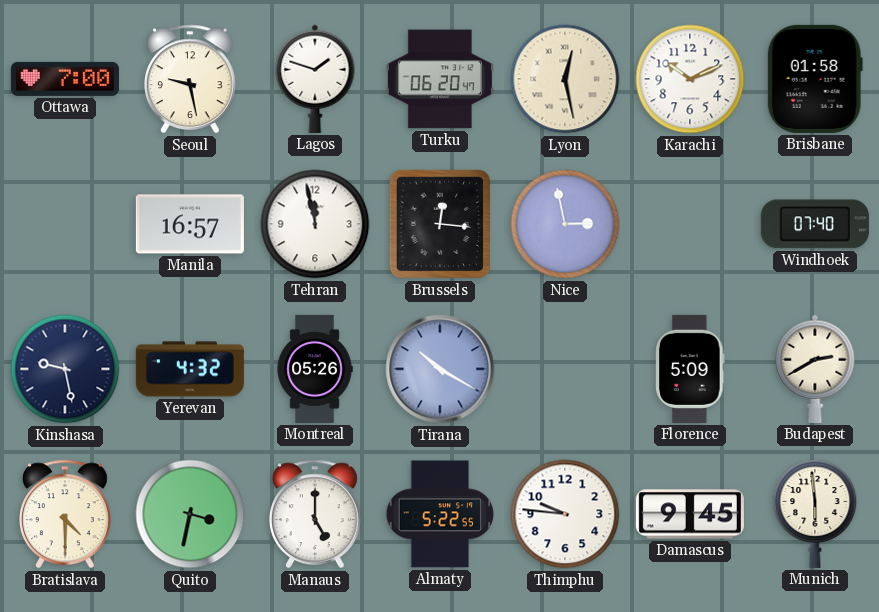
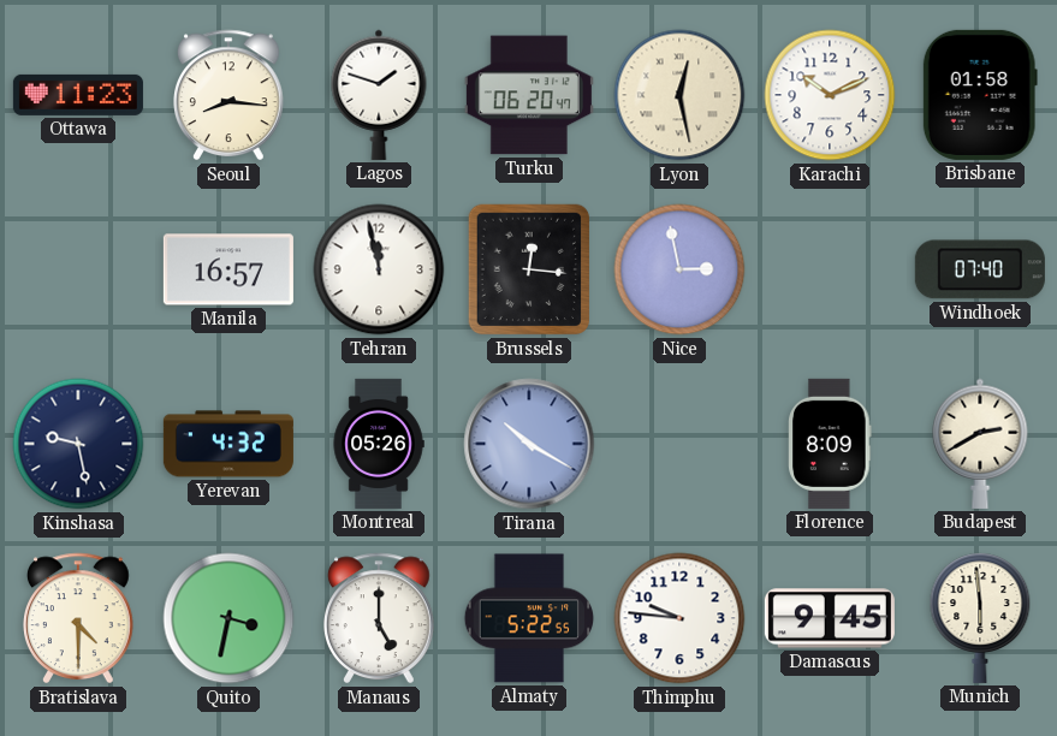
Ottawa: 7:00 -> 11:23 (78, 95)
Seoul: 9:28 -> 8:16 (230, 95)
Florence: 5:09 -> 8:09 (830, 444)
